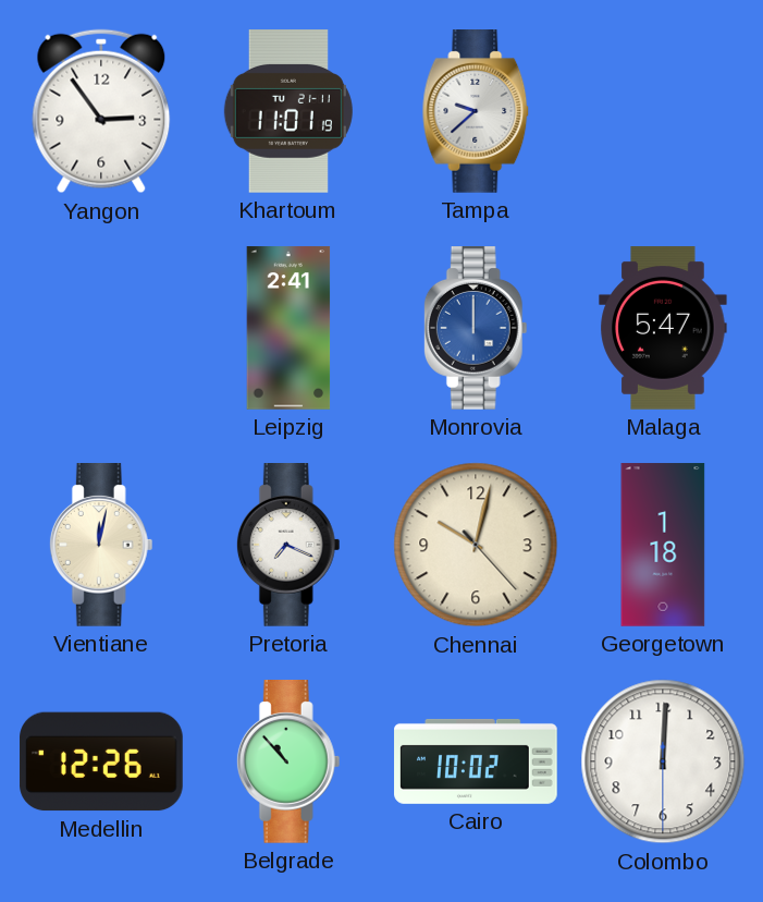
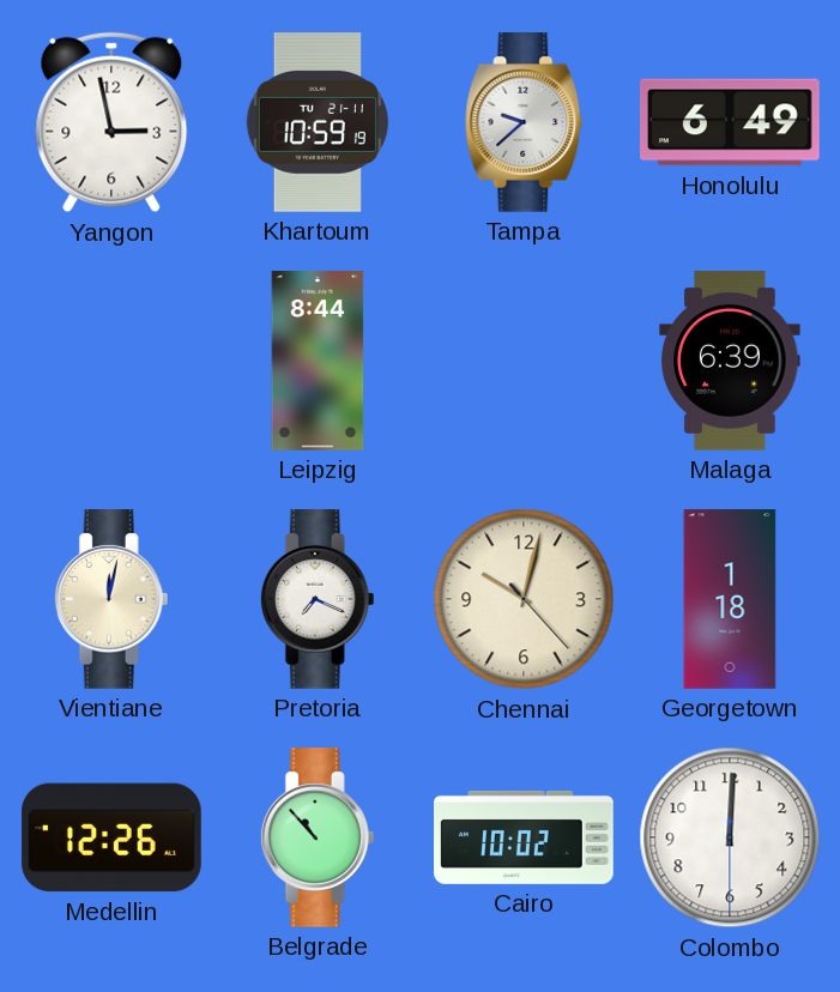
Yangon: 2:54 -> 2:58 (111, 122)
Khartoum: 11:01 -> 10:59 (318, 122)
Honolulu: none -> 6:49 (730, 122)
Leipzig: 2:41 -> 8:44 (318, 361)
Monrovia: 12:00 -> none (476, 329)
Malaga: 5:47 -> 6:39 (730, 361)
